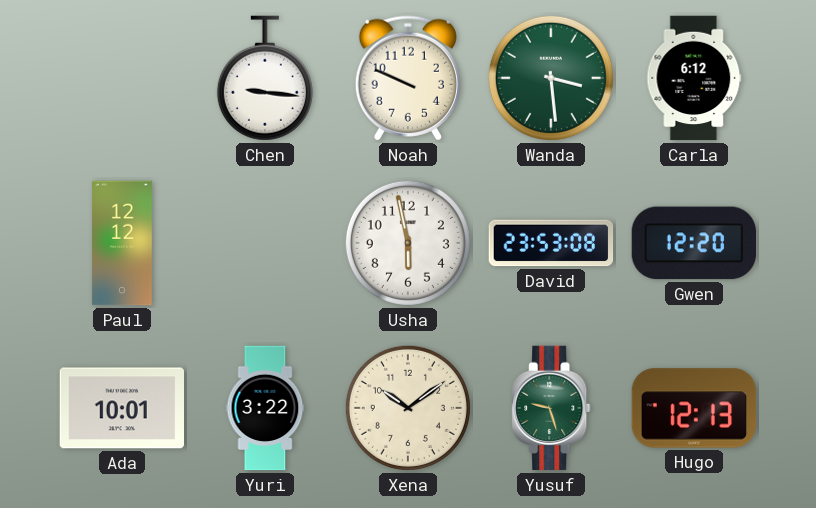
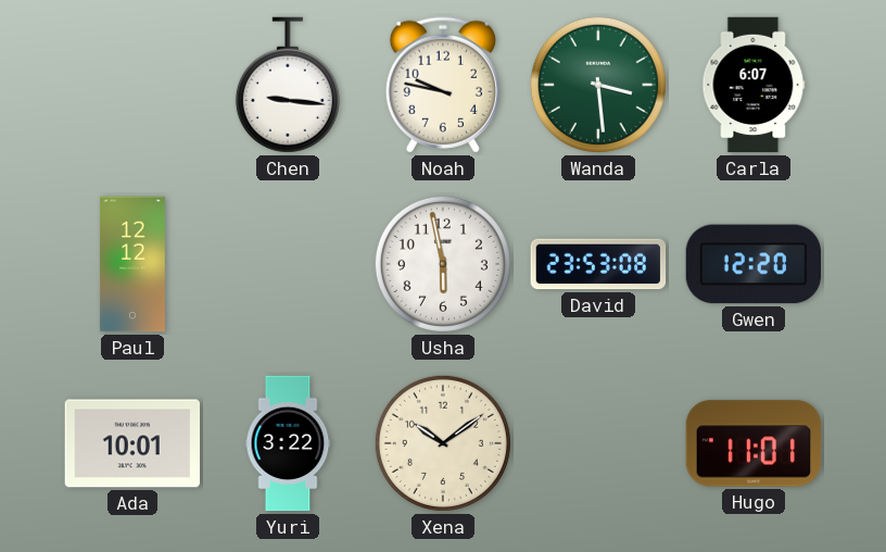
Noah: 9:49 -> 9:47 (443, 85)
Carla: 6:12 -> 6:07 (754, 85)
Yusuf: 9:27 -> none (551, 408)
Hugo: 12:13 -> 11:01 (754, 443)
